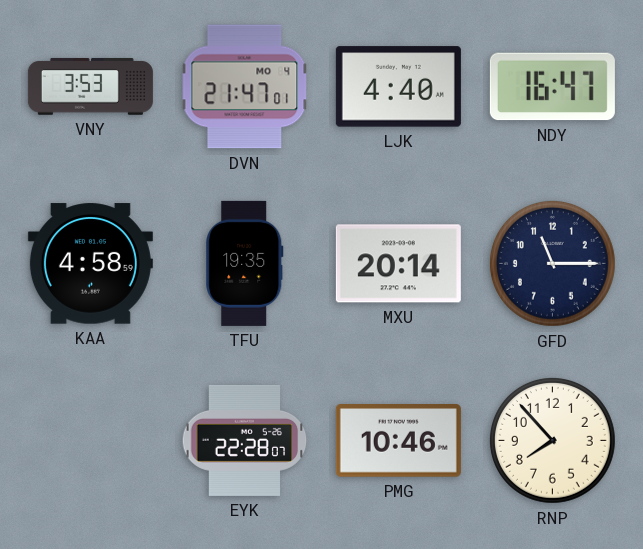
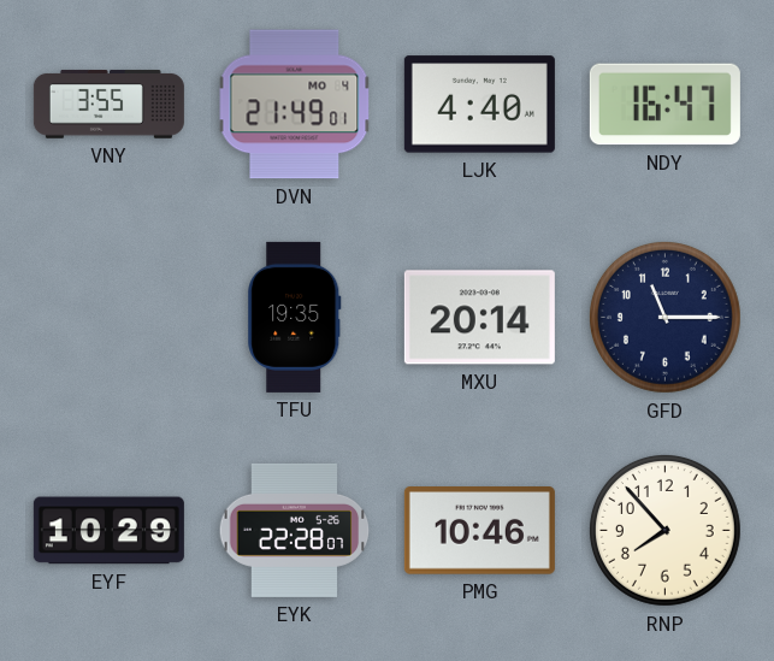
VNY: 3:53 -> 3:55 (108, 104)
DVN: 21:47 -> 21:49 (295, 105)
KAA: 4:58 -> none (90, 264)
EYF: none -> 10:29 (108, 531)
